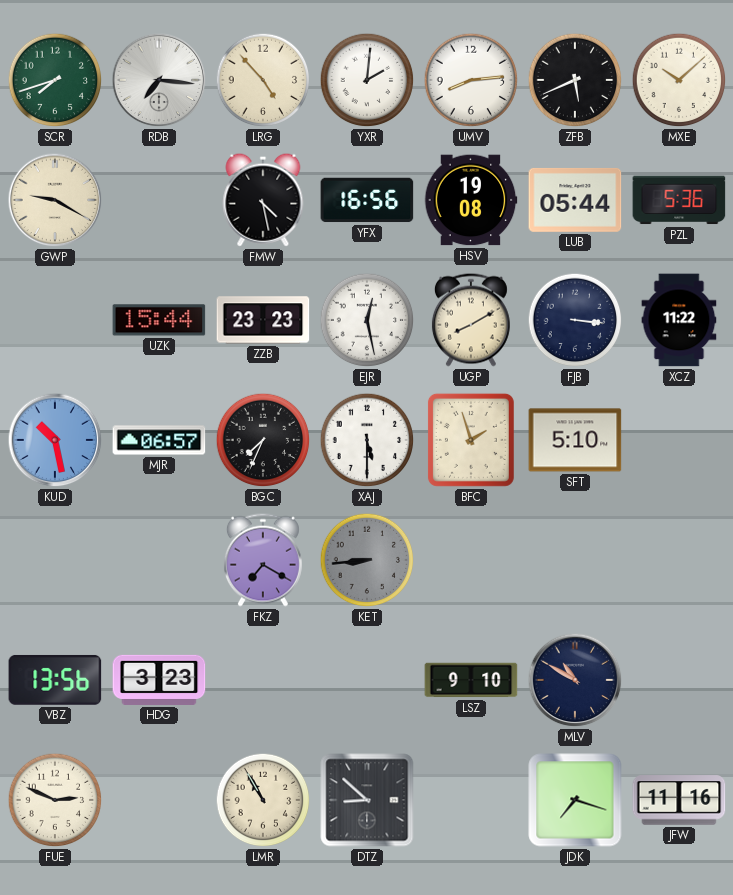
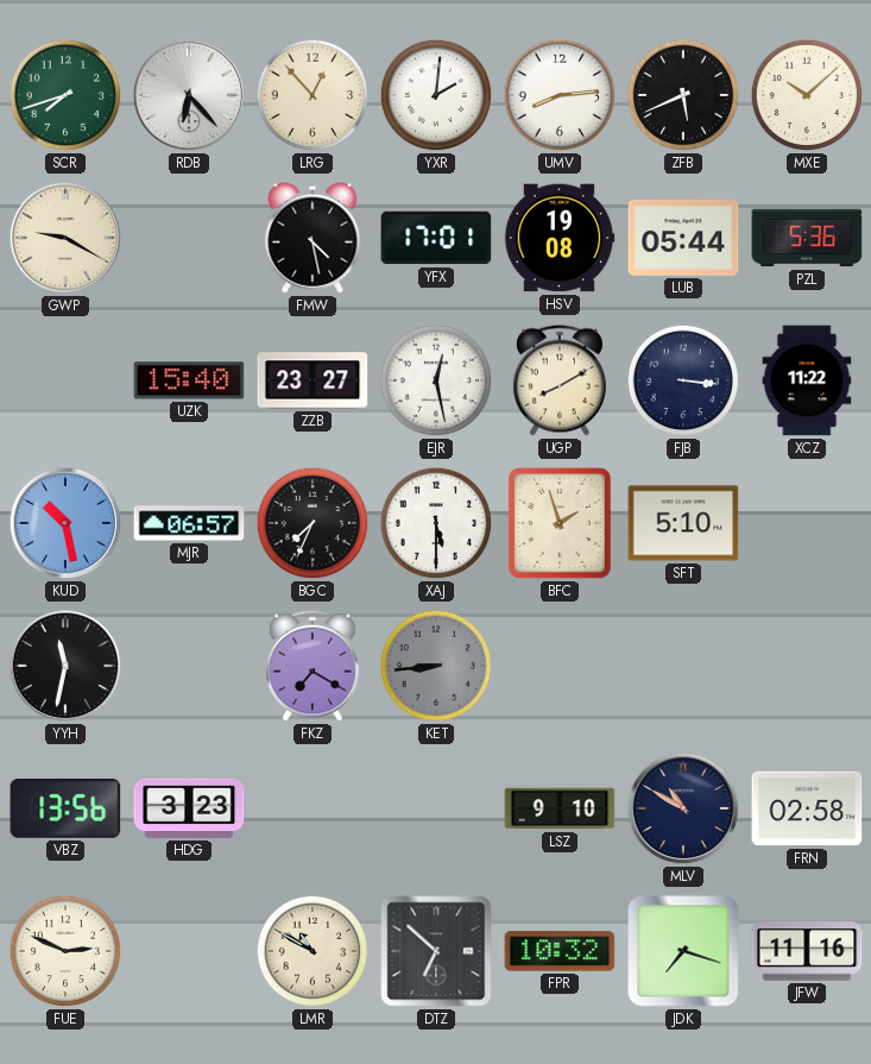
RDB: 7:16 -> 6:23 (189, 95)
LRG: 4:53 -> 12:53 (313, 95)
YFX: 16:56 -> 17:01 (436, 238)
UZK: 15:44 -> 15:40 (189, 380)
ZZB: 23:23 -> 23:27 (313, 380)
YYH: none -> 11:32 (65, 666)
FRN: none -> 02:58 (807, 808)
LMR: 10:55 -> 10:50 (313, 951)
DTZ: 8:52 -> 6:52 (436, 951)
FPR: none -> 10:32 (560, 951)
